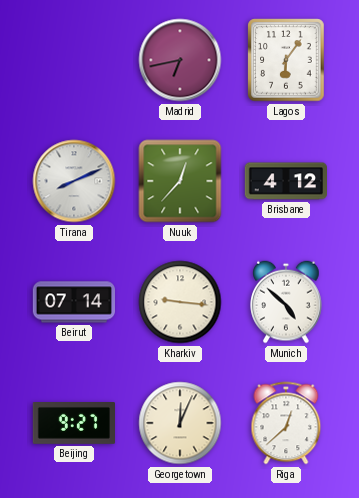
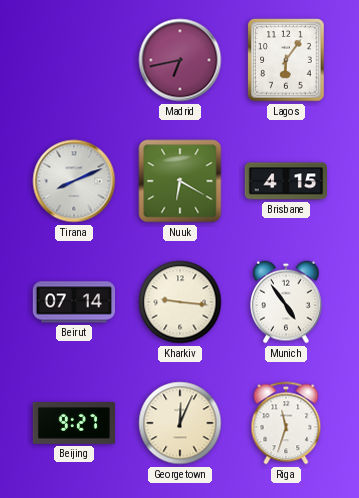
Nuuk: 12:37 -> 6:20 (180, 181)
Brisbane: 4:12 -> 4:15 (285, 181)
Munich: 4:52 -> 4:54 (286, 302)
Riga: 12:38 -> 11:33 (286, 423)
